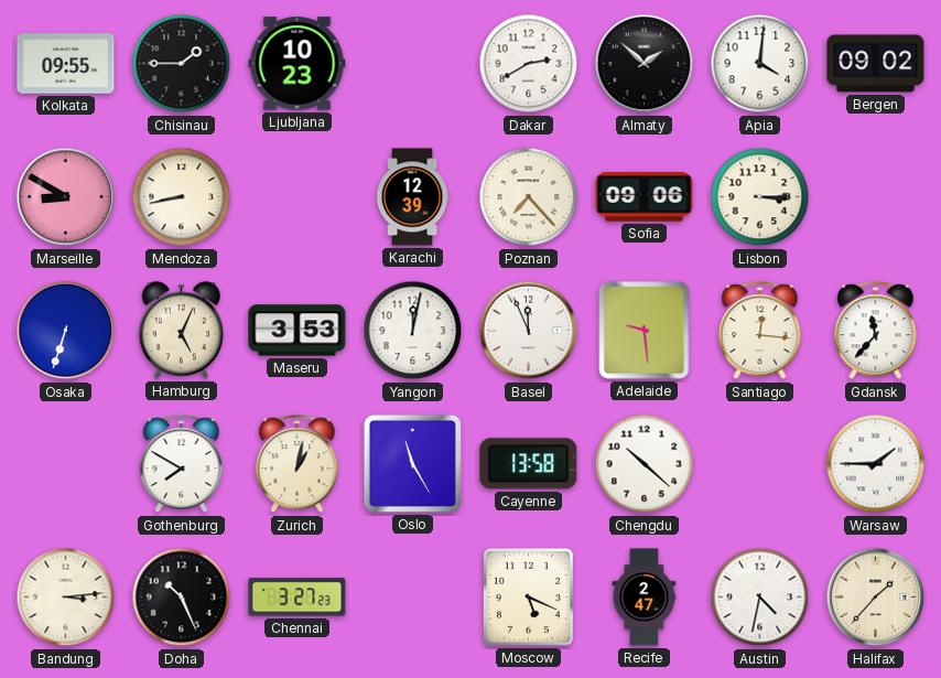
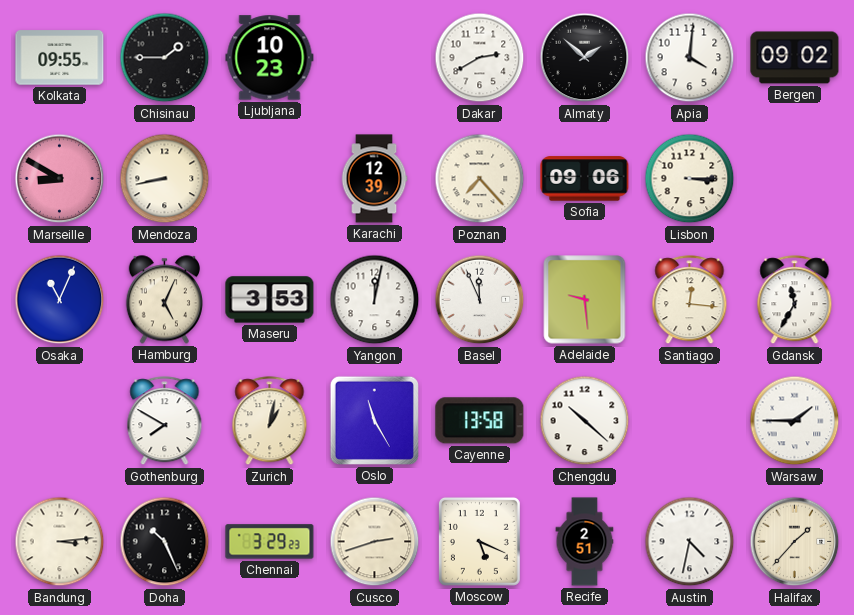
Osaka: 6:33 -> 11:04 (60, 300)
Gdansk: 11:37 -> 11:35 (795, 300)
Chennai: 3:27 -> 3:29 (270, 542)
Cusco: none -> 2:42 (375, 542)
Recife: 2:47 -> 2:51 (585, 542)
